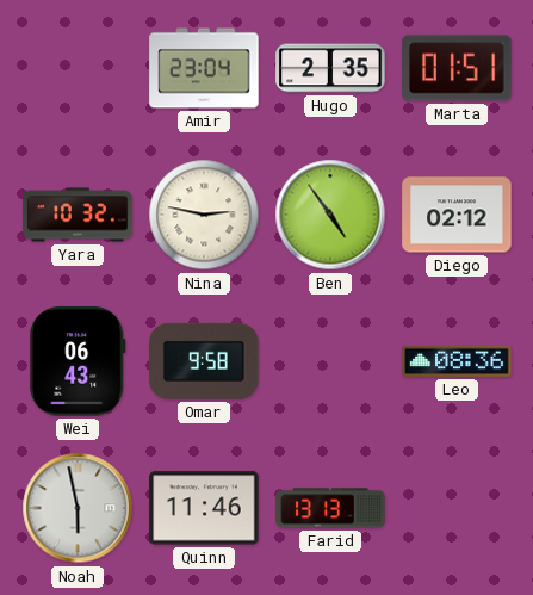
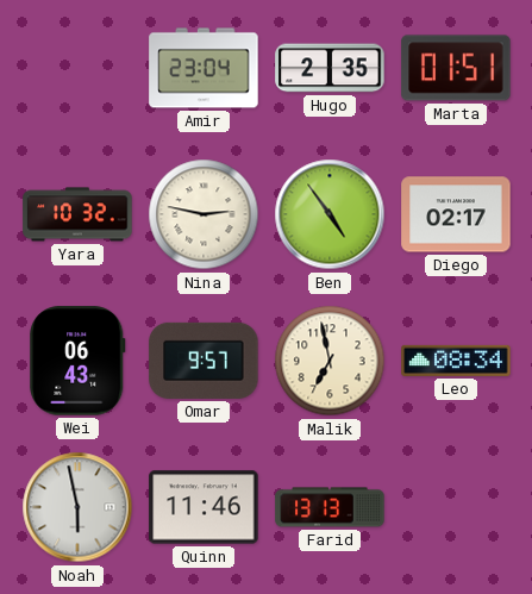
Diego: 02:12 -> 02:17 (456, 214)
Omar: 9:58 -> 9:57 (204, 361)
Malik: none -> 6:58 (330, 361)
Leo: 08:36 -> 08:34 (456, 361)
